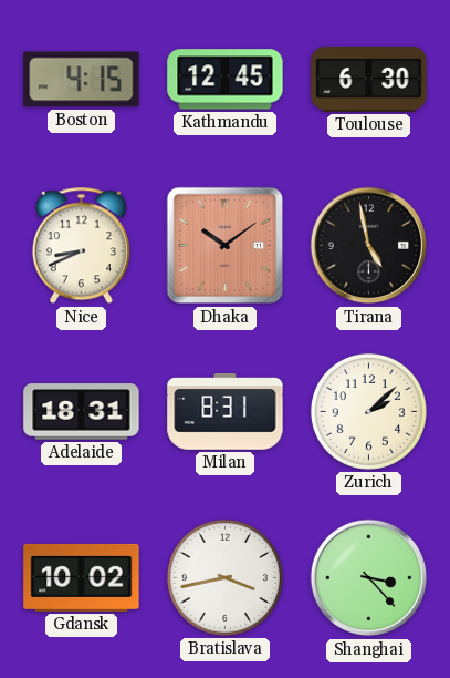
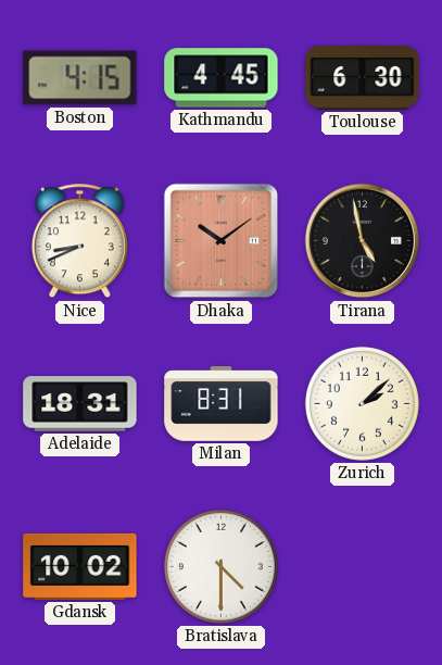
Kathmandu: 12:45 -> 4:45 (222, 78)
Bratislava: 3:43 -> 4:30 (220, 566)
Shanghai: 3:23 -> none (369, 578)
